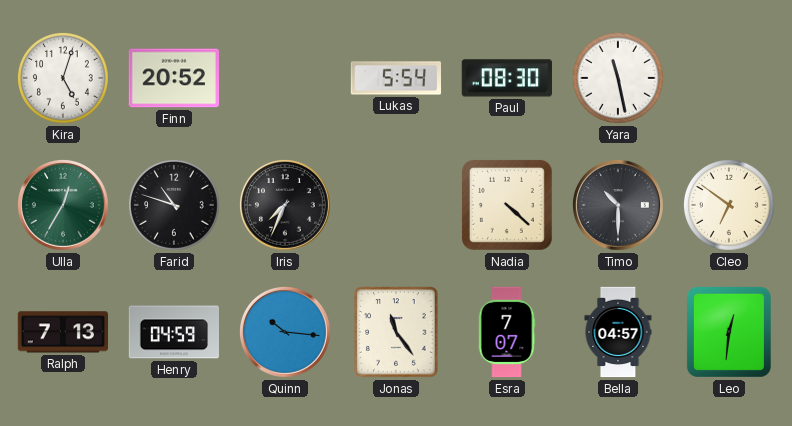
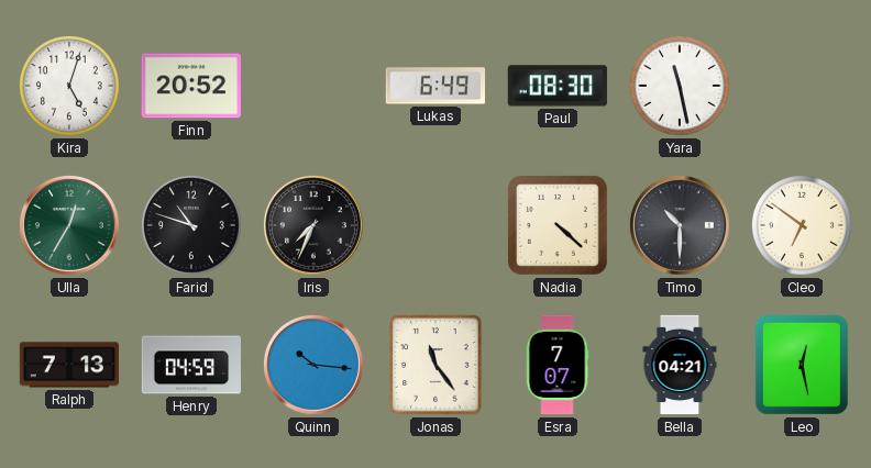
Lukas: 5:54 -> 6:49 (435, 86)
Bella: 04:57 -> 04:21 (680, 365)
Leo: 12:31 -> 12:28 (802, 365)
